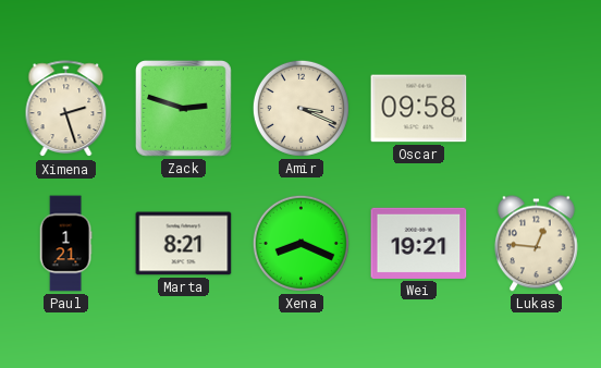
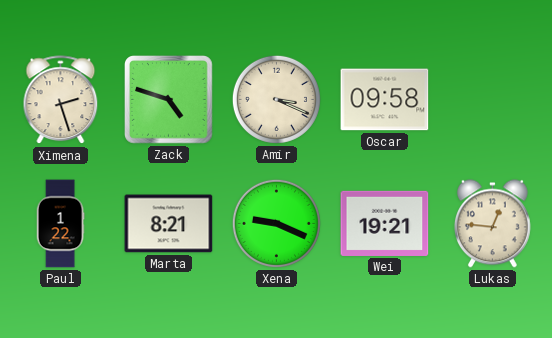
Zack: 2:48 -> 4:48 (169, 100)
Paul: 1:21 -> 1:22 (60, 224)
Xena: 8:19 -> 9:19 (276, 223)
